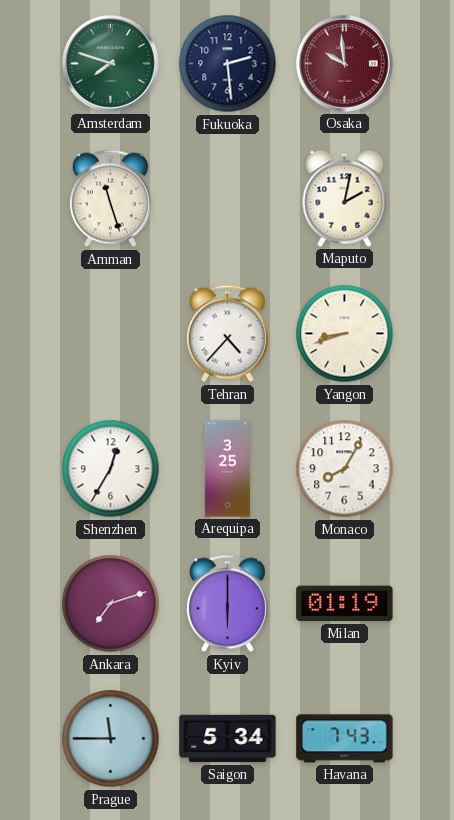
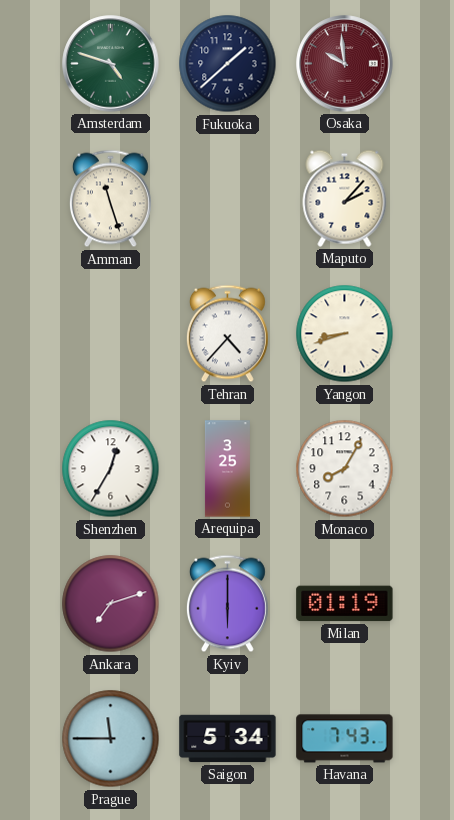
Amsterdam: 7:48 -> 4:48 (111, 64)
Fukuoka: 2:29 -> 1:38 (228, 64)
Maputo: 2:02 -> 2:07 (345, 198)
